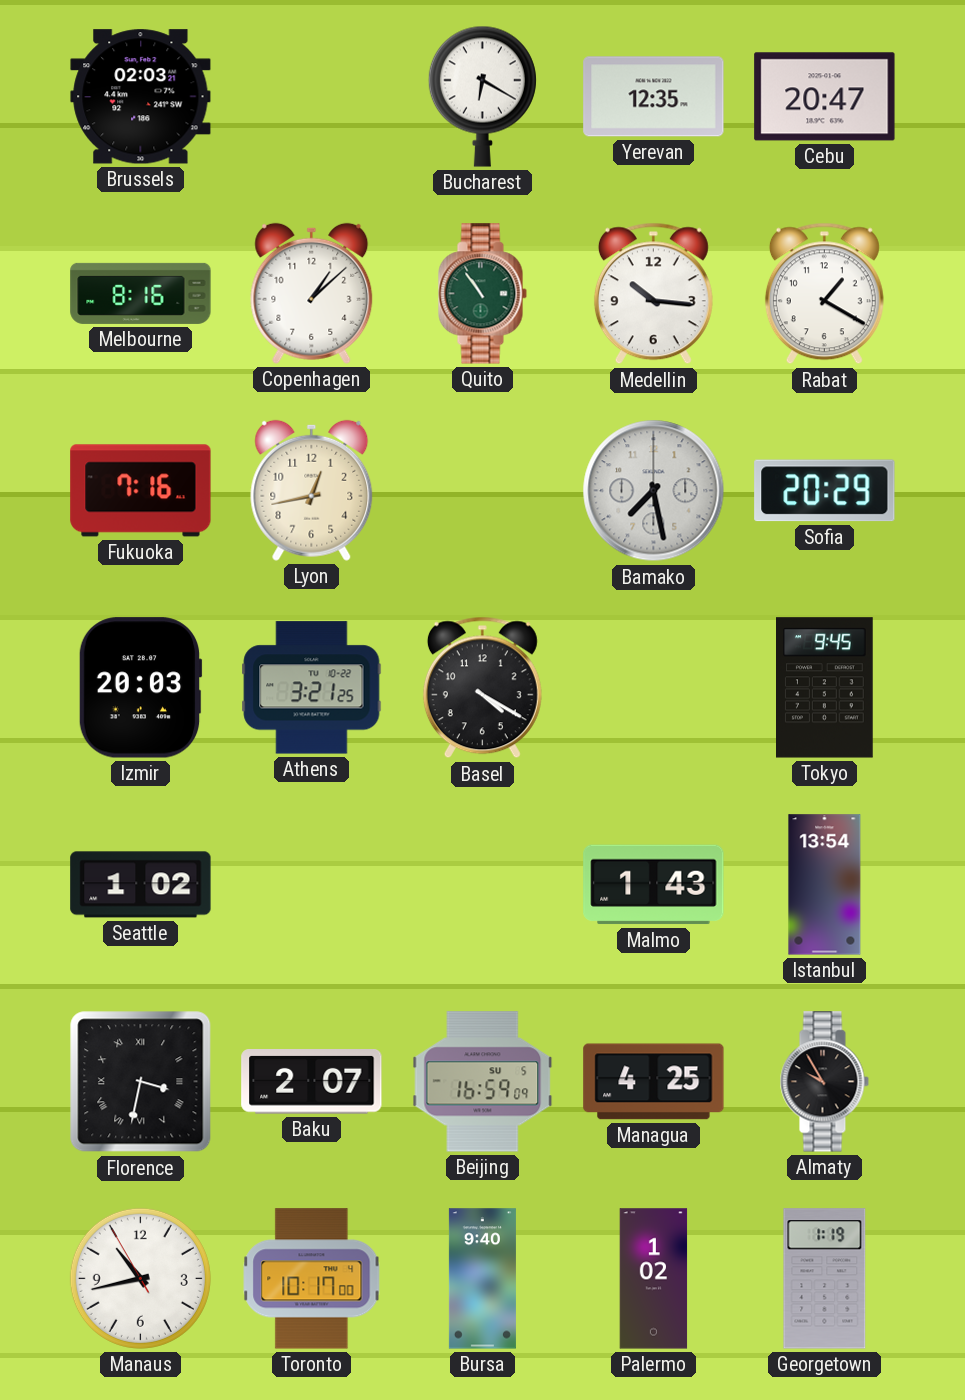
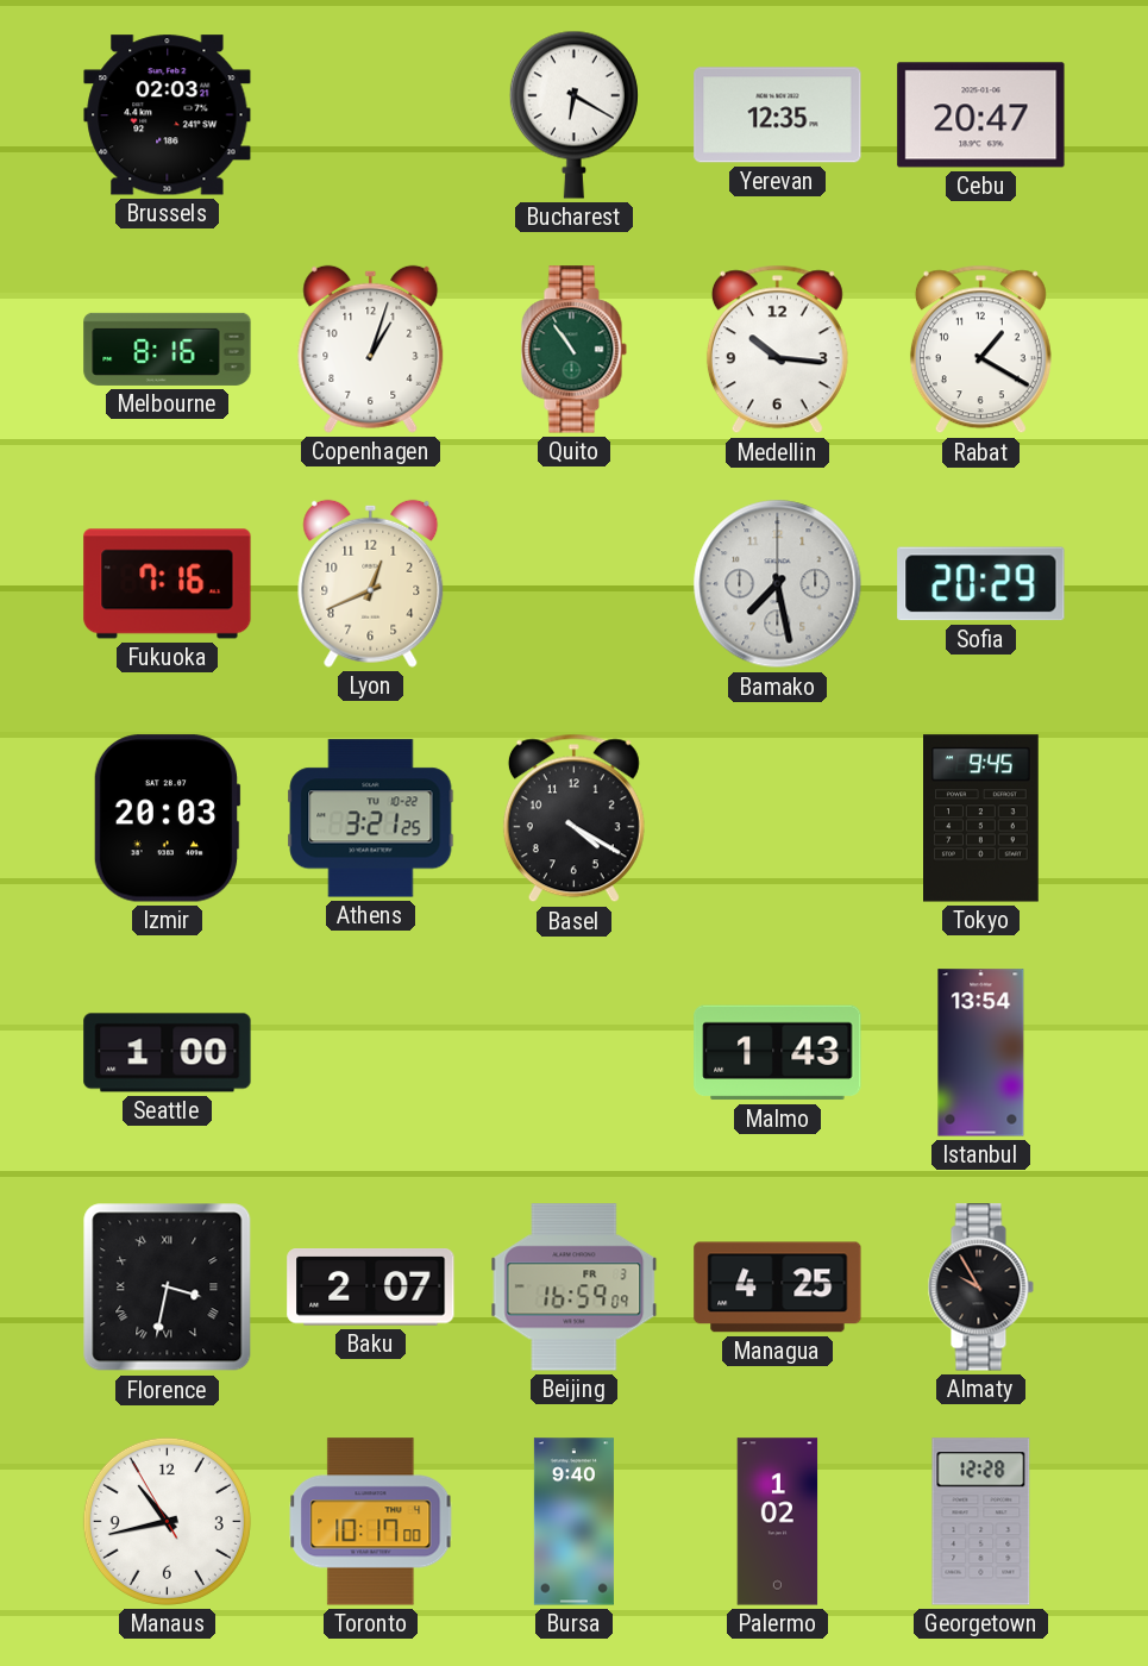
Copenhagen: 1:08 -> 1:03 (371, 349)
Lyon: 12:43 -> 12:41 (371, 583)
Seattle: 1:02 -> 1:00 (168, 1053)
Beijing date: SU 5 -> FR 3 (575, 1288)
Georgetown: 1:19 -> 12:28 (981, 1522)
